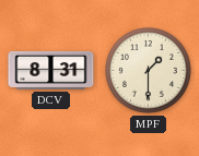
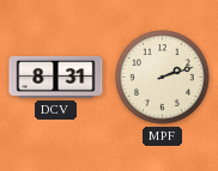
MPF: 1:30 -> 2:12 (163, 78)
